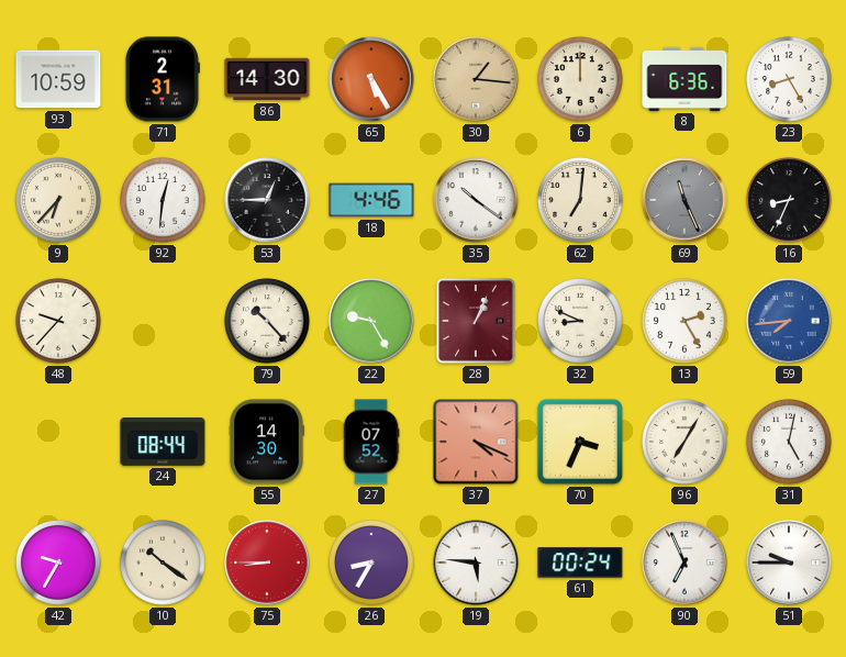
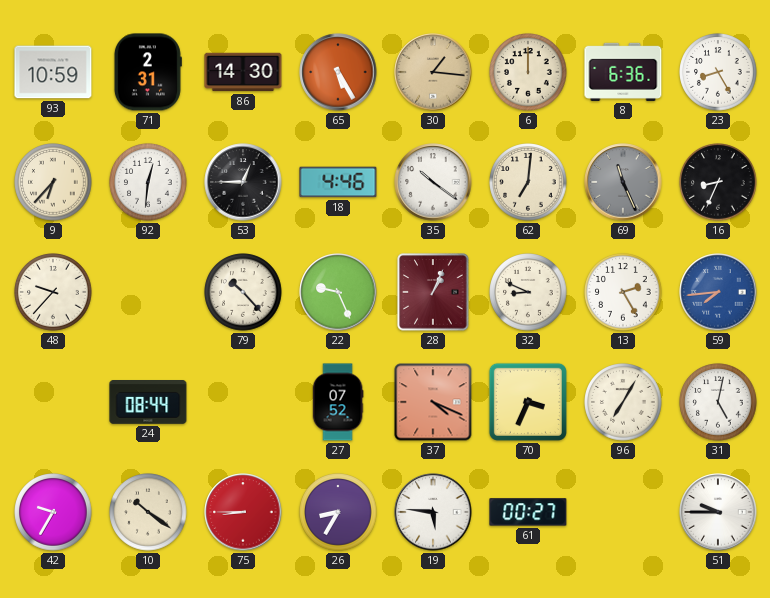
22: 9:25 -> 9:26 (338, 292)
55: 14:30 -> none (266, 442)
61: 00:24 -> 00:27 (528, 512)
90: 6:56 -> none (684, 563)
